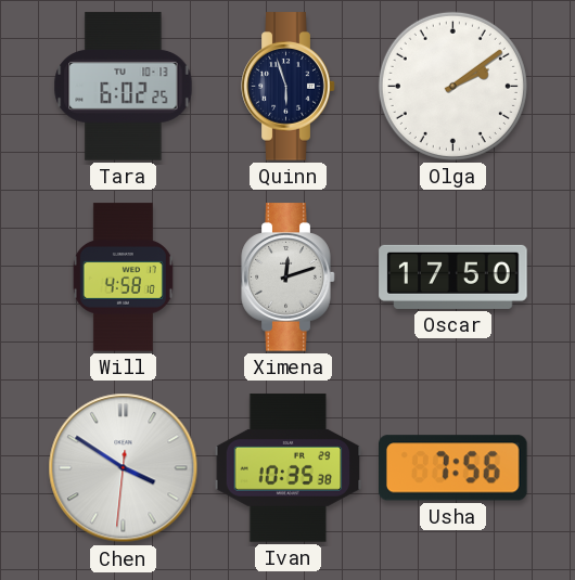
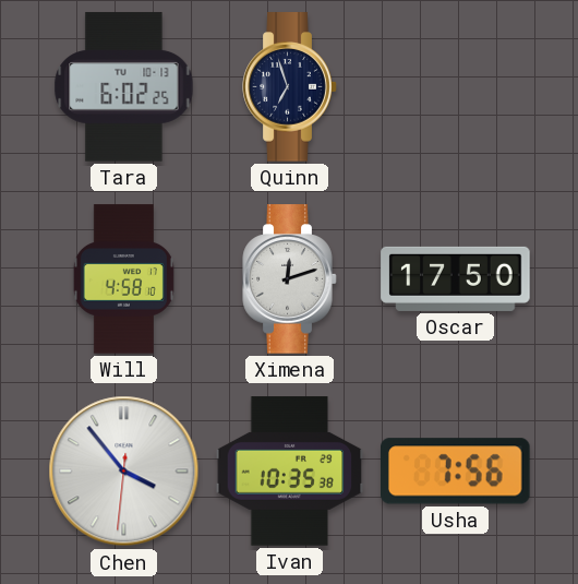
Quinn: 5:57 -> 6:57 (290, 87)
Olga: 2:09 -> none (452, 86)
Chen: 3:50 -> 3:53 (124, 472)
